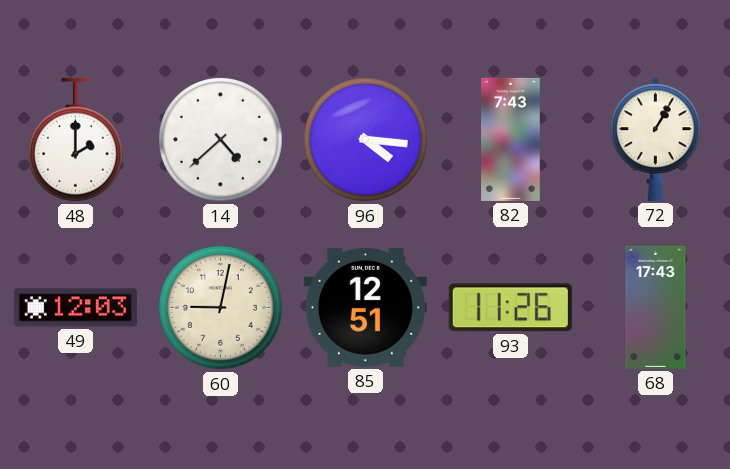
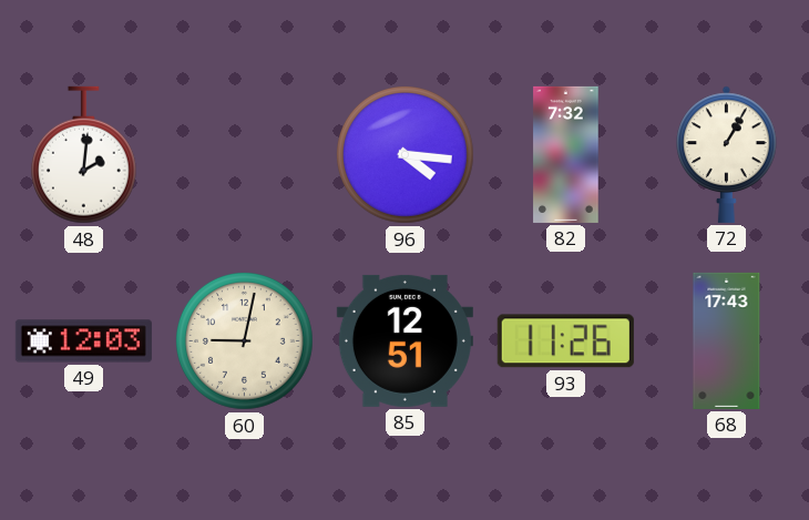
48: 2:00 -> 2:01 (83, 155)
14: 4:38 -> none (221, 140)
82: 7:43 -> 7:32 (566, 154)
